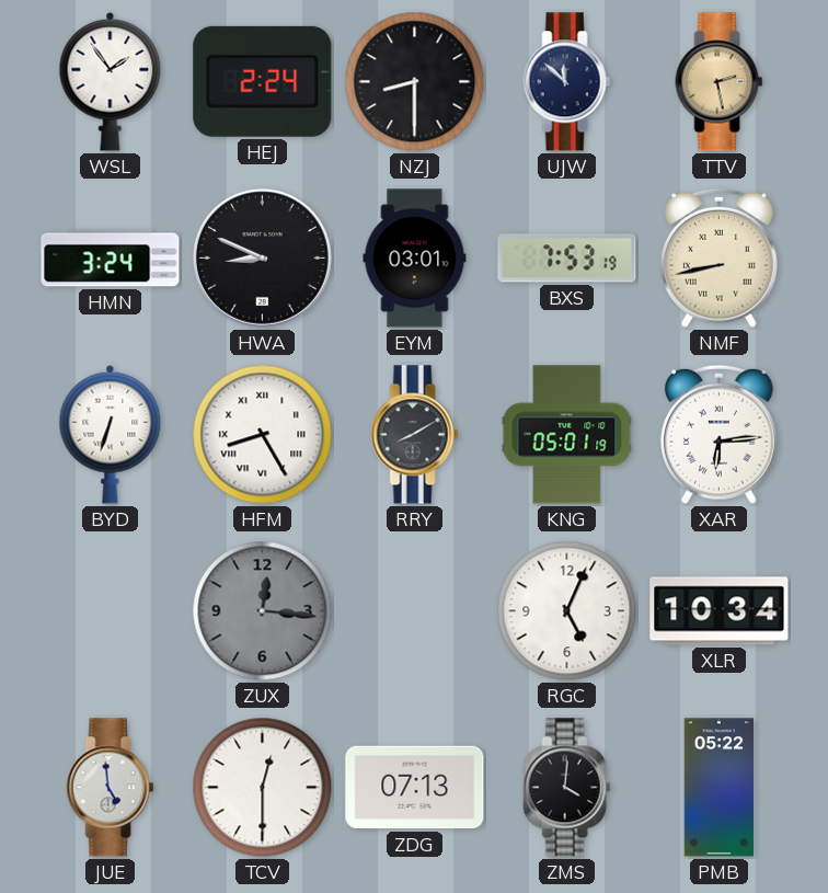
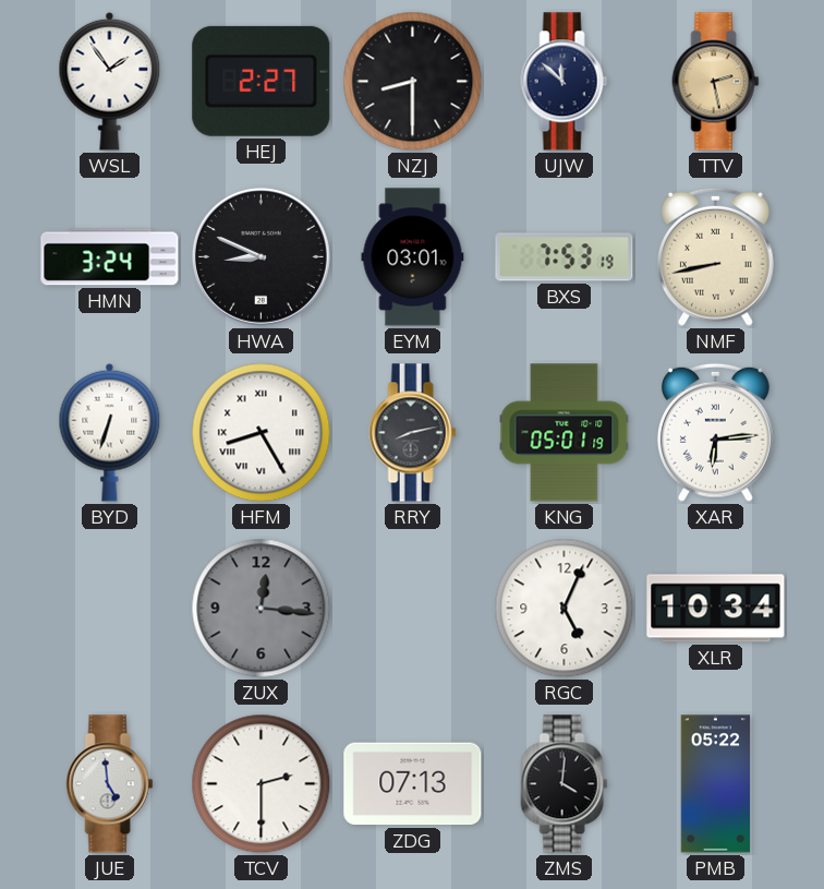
HEJ: 2:24 -> 2:27 (262, 81)
RRY: 8:10 -> 8:13 (413, 433)
TCV: 12:30 -> 2:30 (262, 784)
